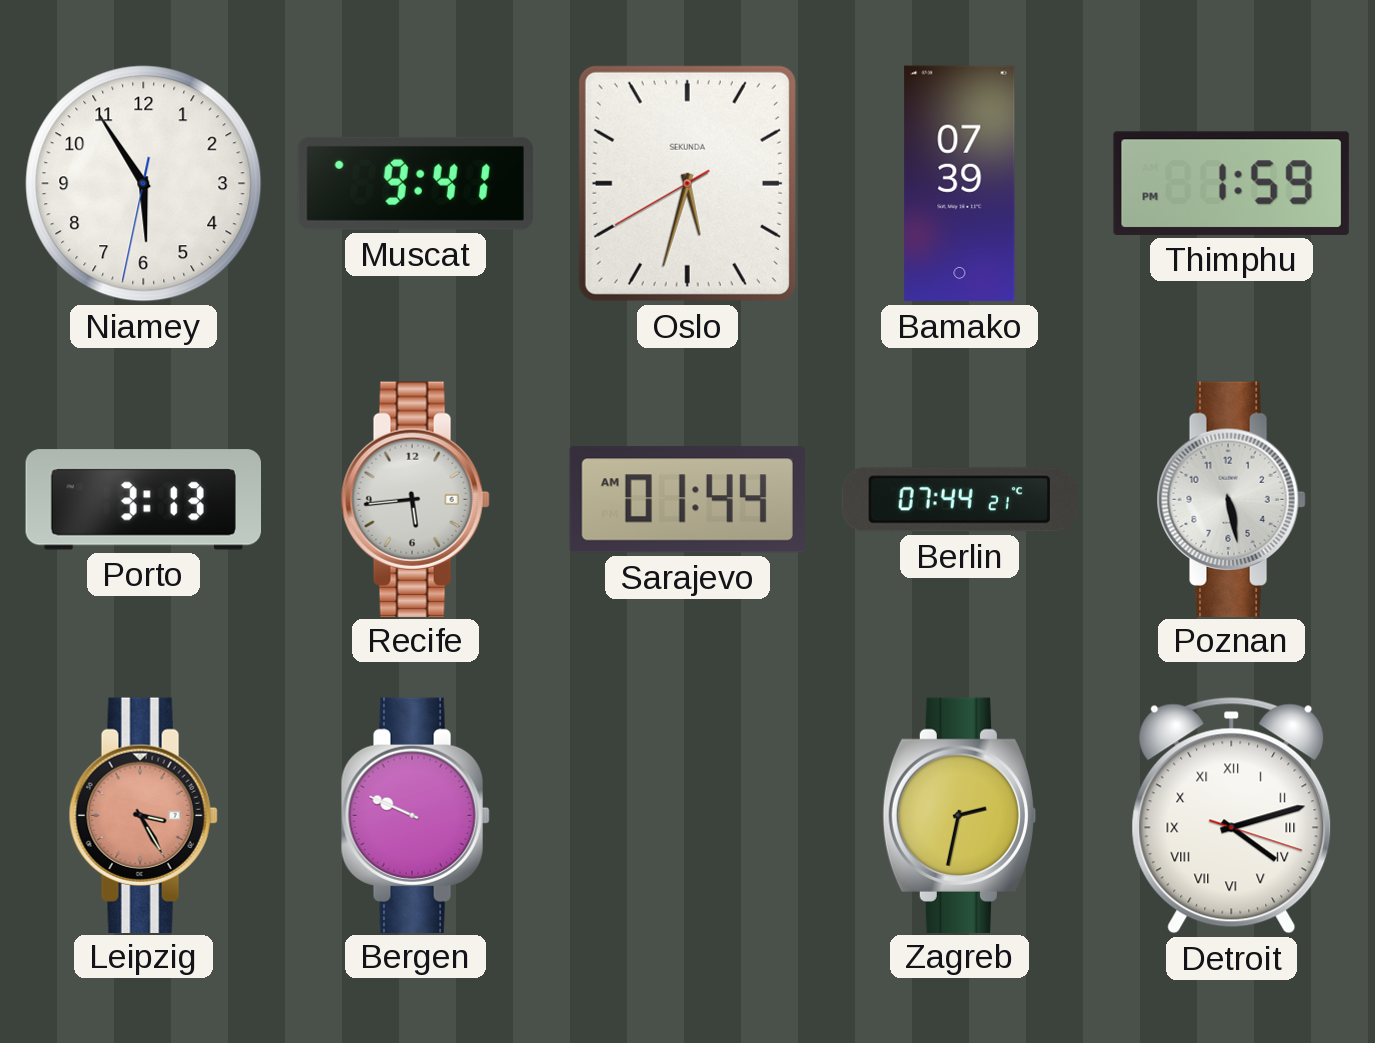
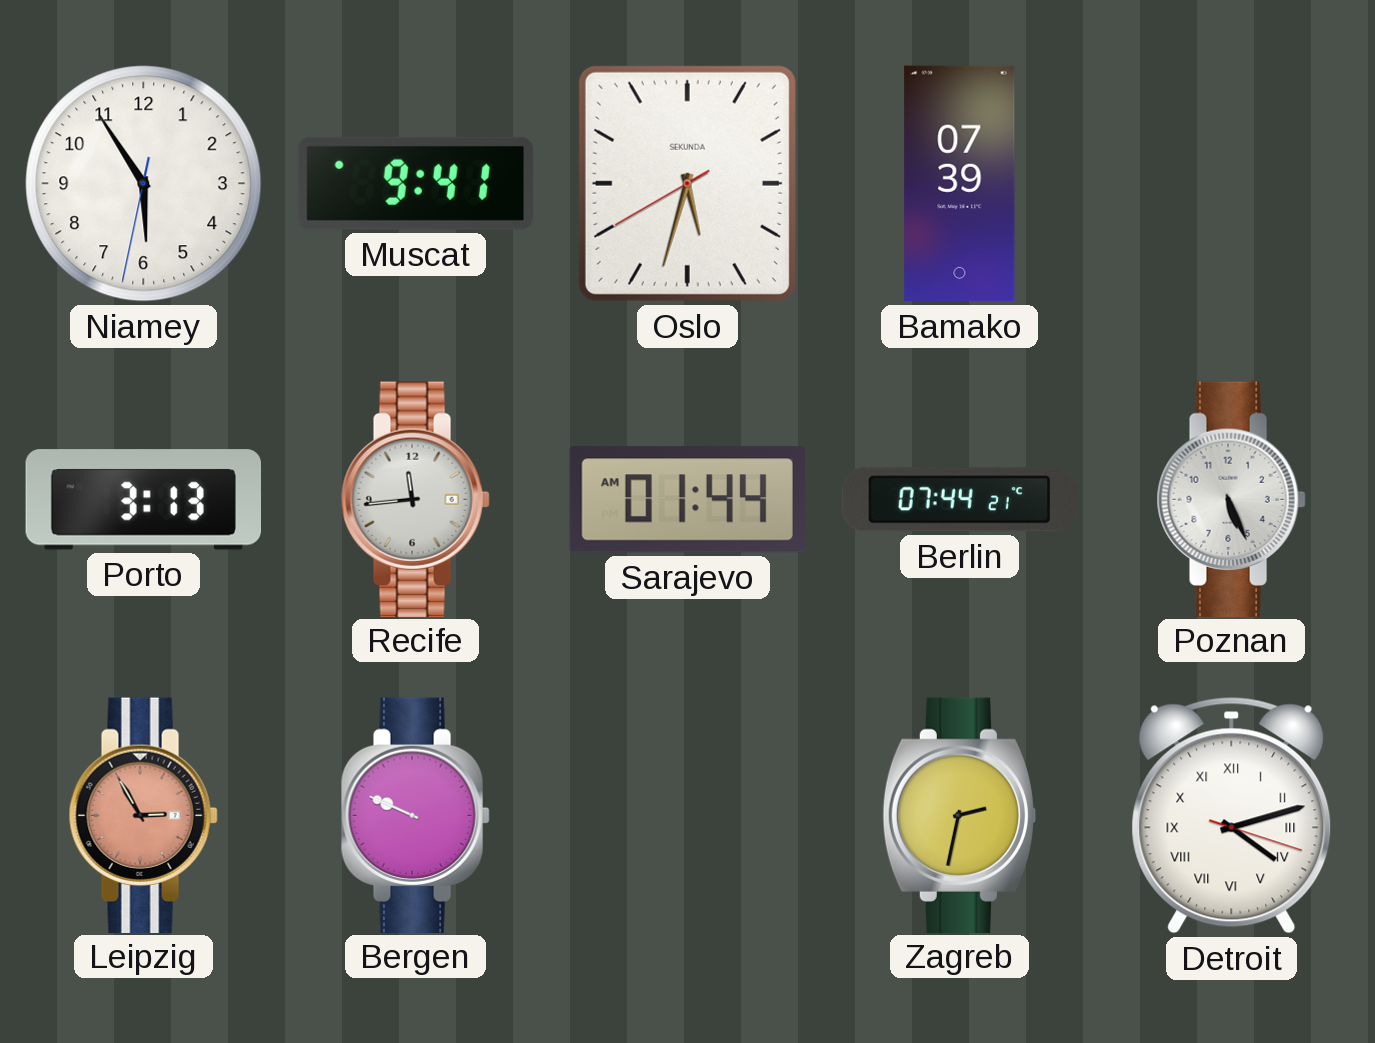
Thimphu: 1:59 -> none (1231, 183)
Recife: 5:44 -> 11:44 (415, 499)
Poznan: 5:28 -> 5:26 (1231, 499)
Leipzig: 3:25 -> 2:55 (143, 815)
